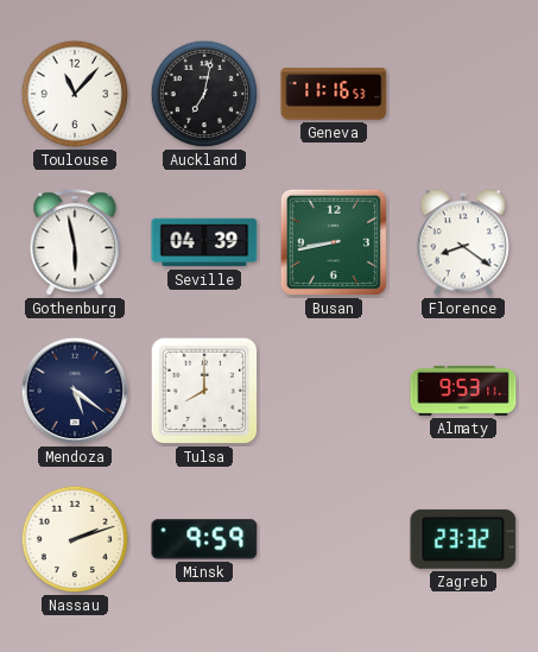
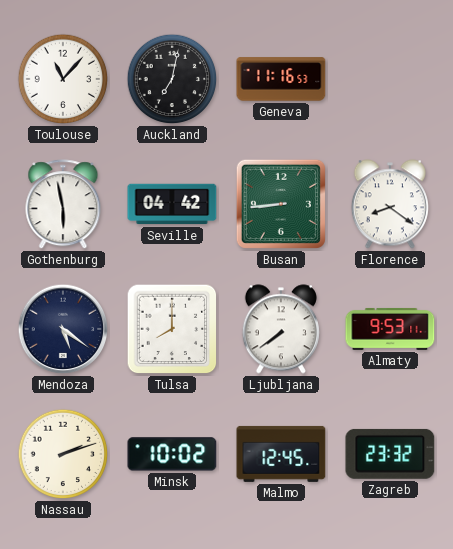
Seville: 04:39 -> 04:42 (172, 204)
Busan: 8:43 -> 8:44 (281, 204)
Ljubljana: none -> 7:39 (281, 329)
Minsk: 9:59 -> 10:02 (172, 454)
Malmo: none -> 12:45 (281, 454)
